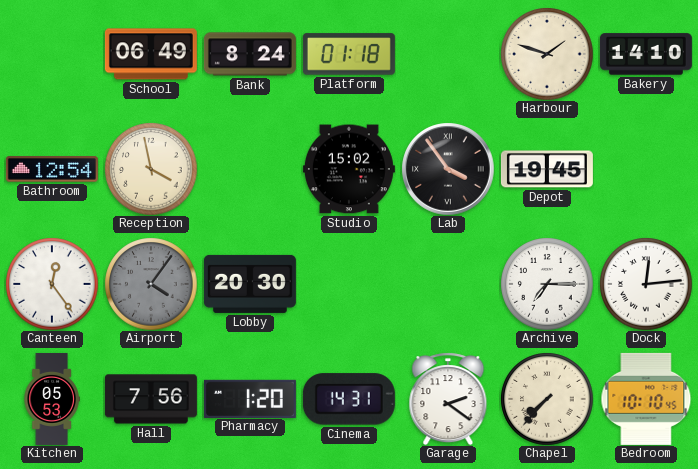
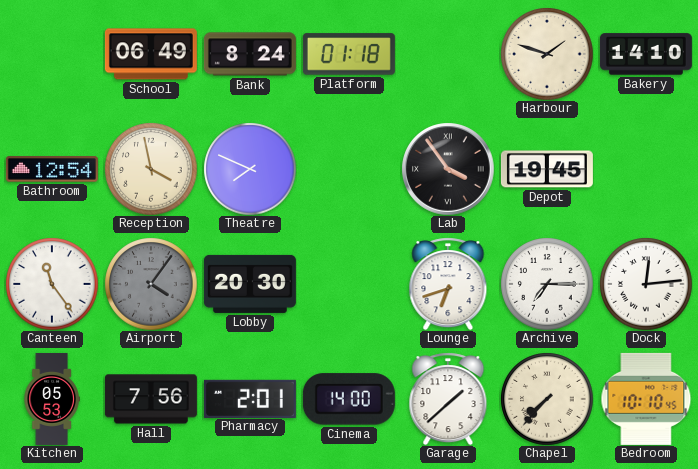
Theatre: none -> 7:49 (250, 169)
Studio: 15:02 -> none (349, 169)
Canteen: 12:24 -> 11:24 (52, 284)
Lounge: none -> 6:42 (448, 284)
Pharmacy: 1:20 -> 2:01 (250, 398)
Cinema: 14:31 -> 14:00 (349, 399)
Garage: 2:21 -> 1:38 (448, 399)
